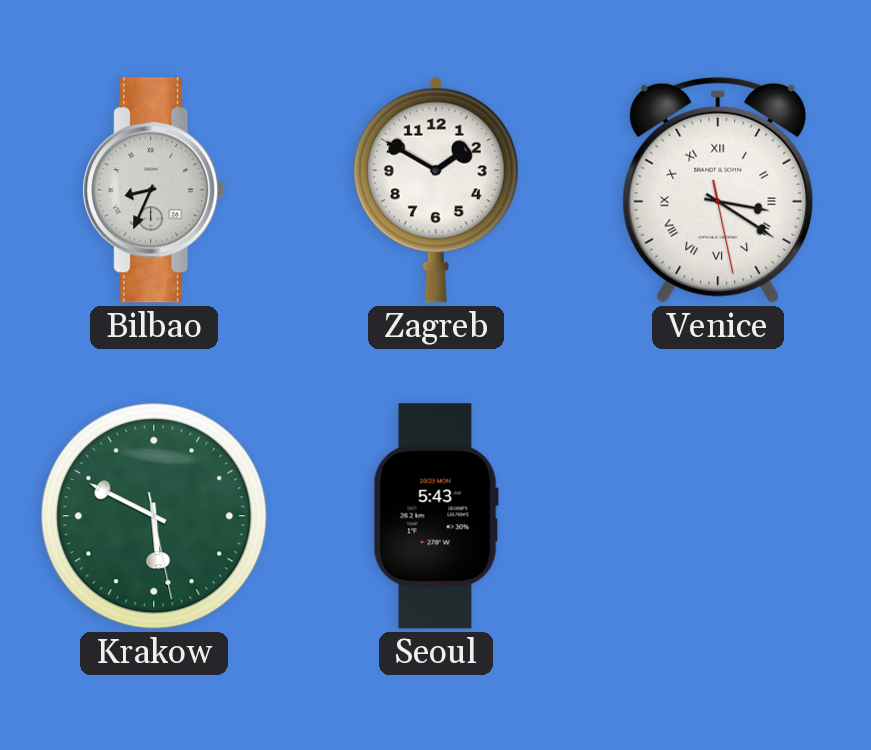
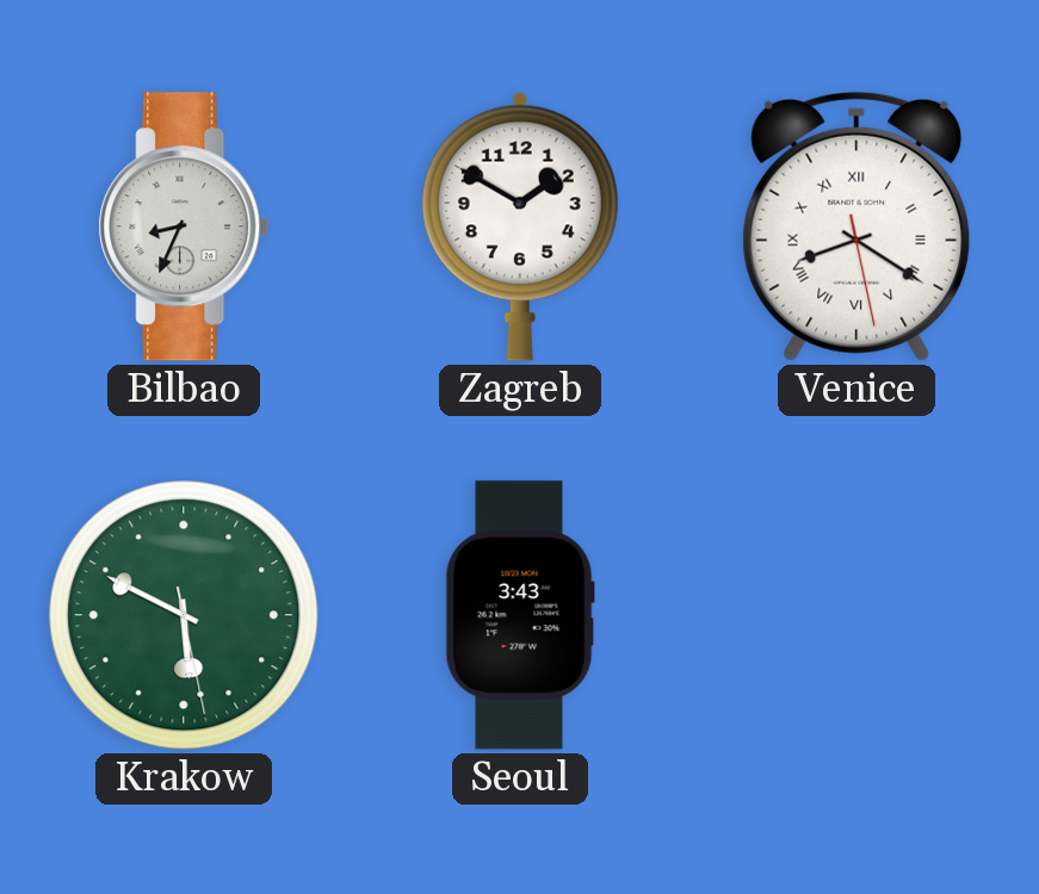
Venice: 3:20 -> 8:20 (856, 226)
Seoul: 5:43 -> 3:43 (520, 615)
